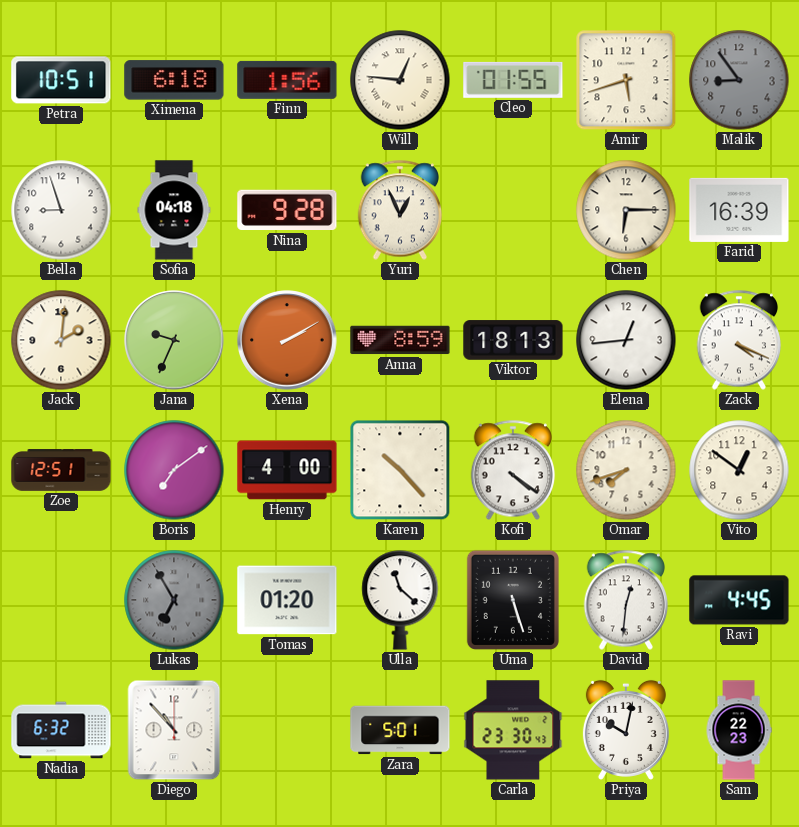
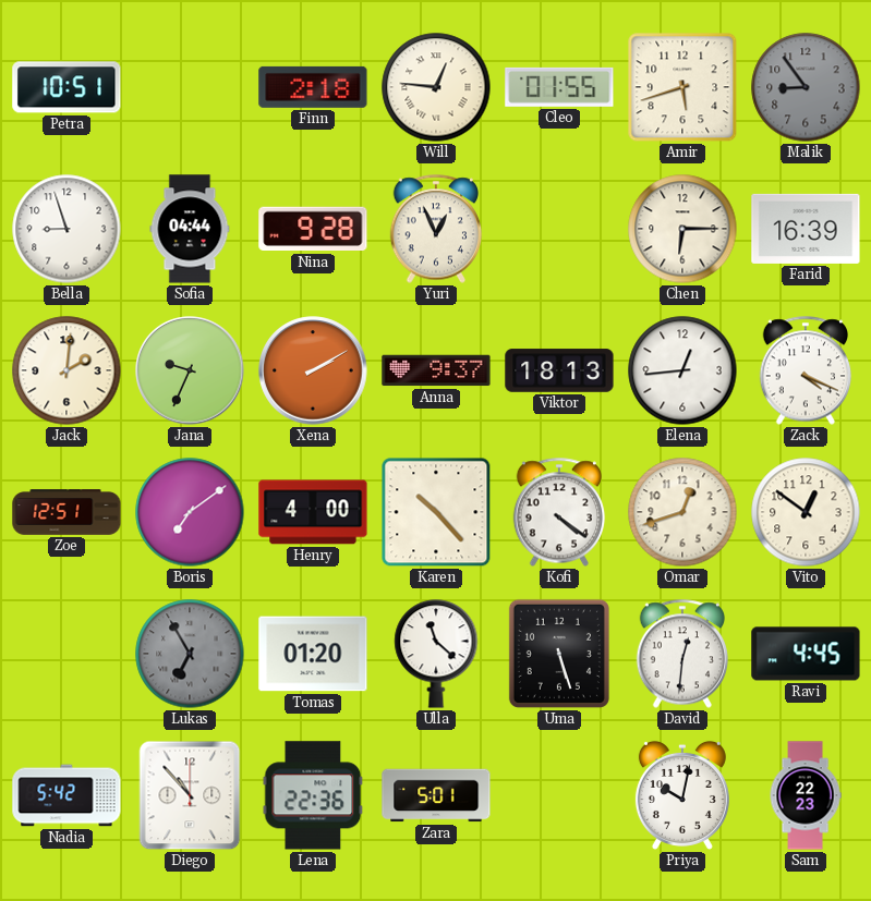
Ximena: 6:18 -> none (174, 80)
Finn: 1:56 -> 2:18 (313, 87)
Sofia: 04:18 -> 04:44 (190, 229)
Anna: 8:59 -> 9:37 (436, 370)
Omar: 7:42 -> 12:42 (682, 512)
Nadia: 6:32 -> 5:42 (66, 795)
Lena: none -> 22:36 (313, 795)
Carla: 23:30 -> none (513, 730)
